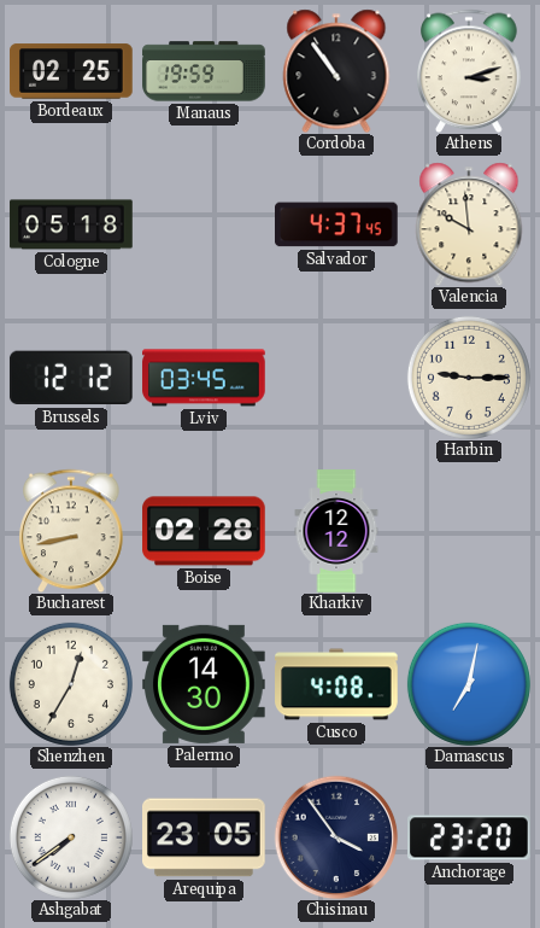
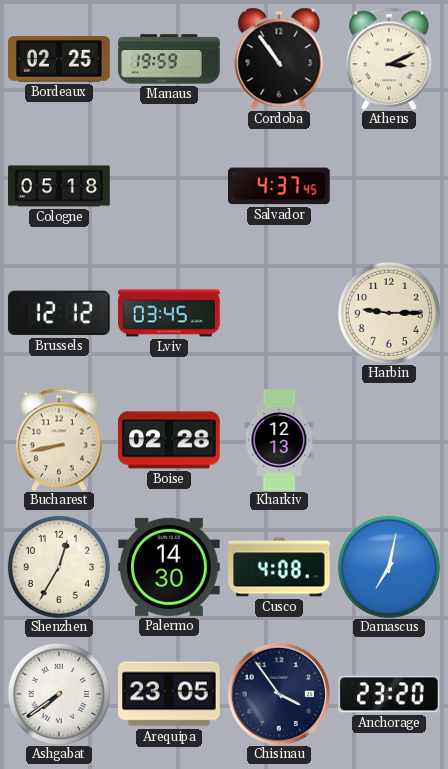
Athens: 3:12 -> 3:11 (389, 59)
Valencia: 9:59 -> none (469, 224)
Kharkiv: 12:12 -> 12:13 (279, 440)
